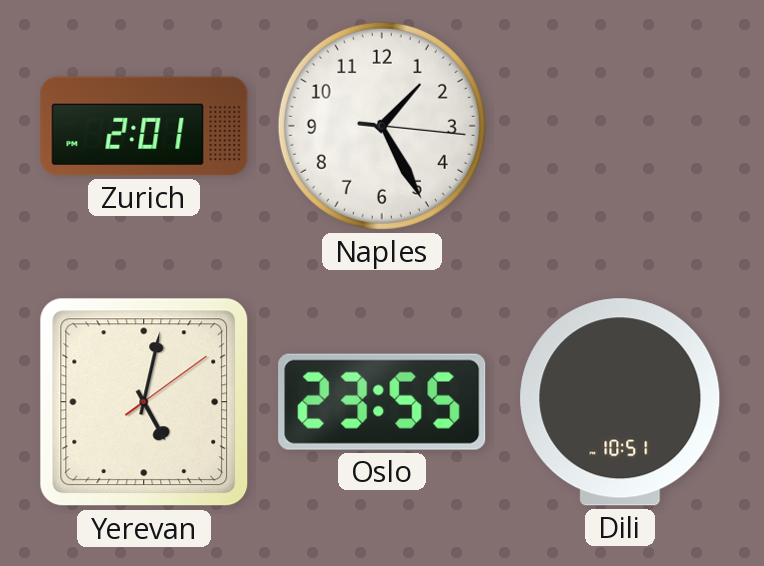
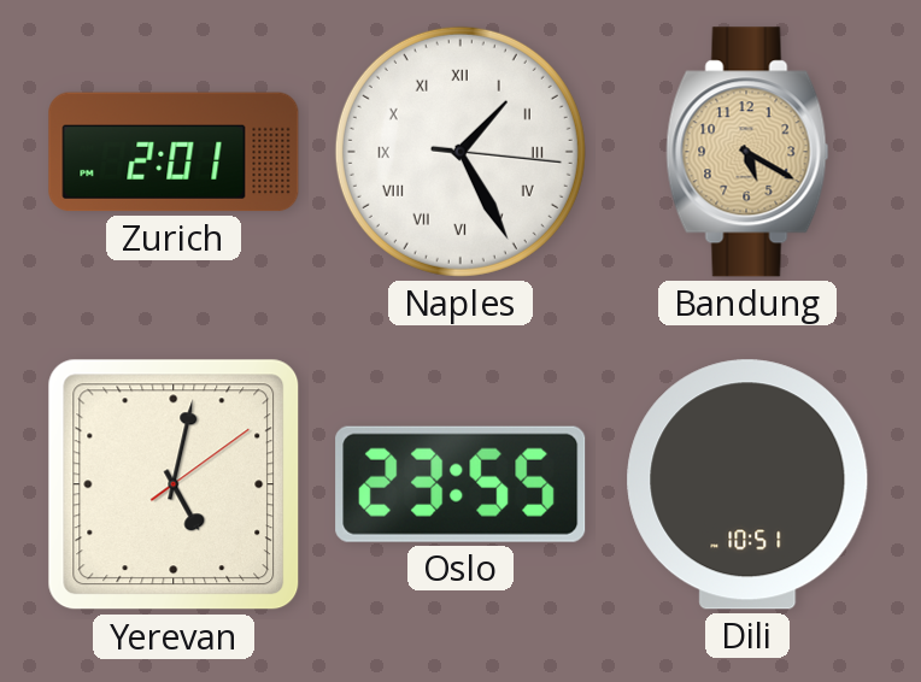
Naples numerals: Arabic -> Roman (461, 152)
Bandung: none -> 5:20 (747, 152)
